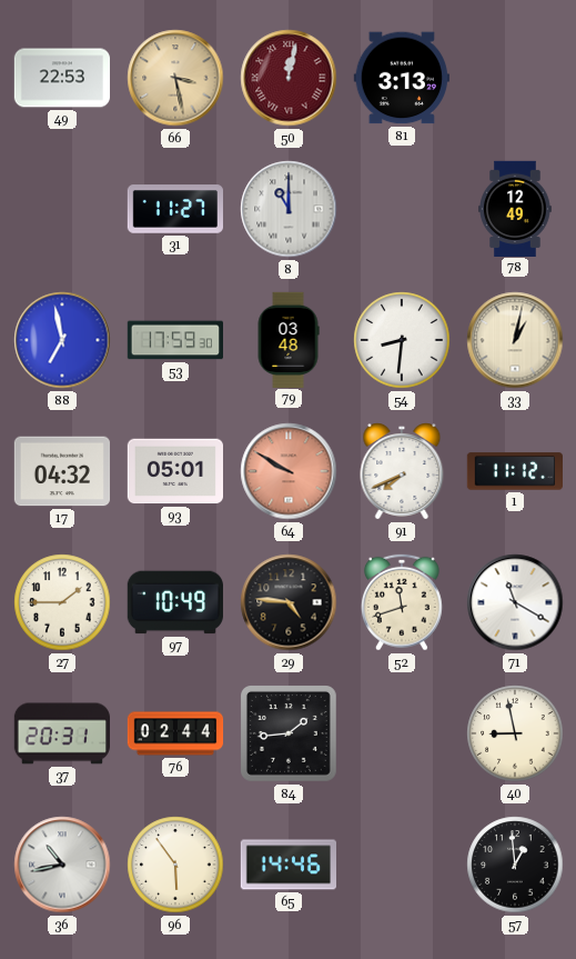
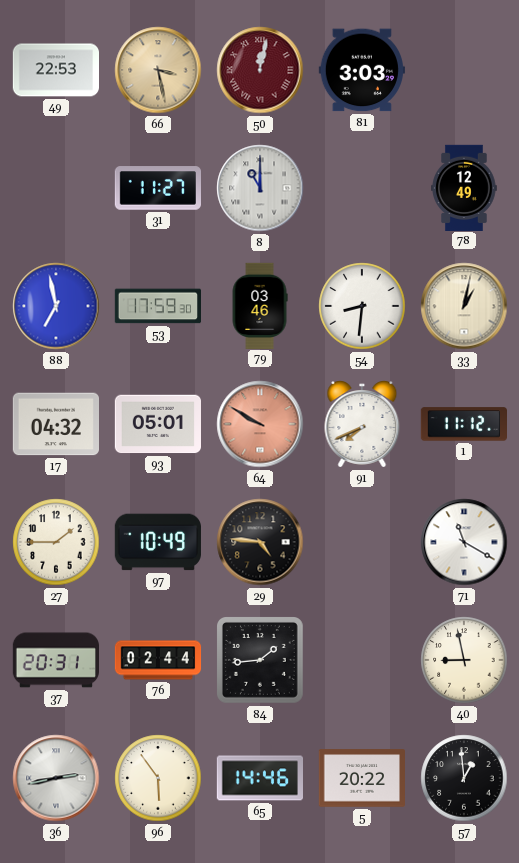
81: 3:13 -> 3:03 (362, 70)
79: 03:48 -> 03:46 (260, 305)
52: 11:42 -> none (402, 602)
36: 10:43 -> 2:43 (56, 778)
5: none -> 20:22 (361, 778)
